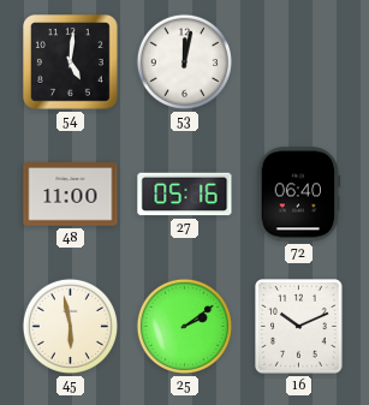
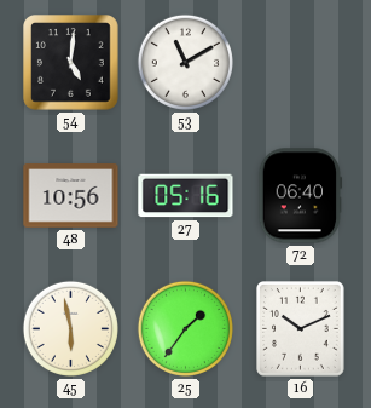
53: 12:02 -> 11:10 (185, 62)
48: 11:00 -> 10:56 (71, 196)
25: 2:09 -> 1:36 (185, 328)
